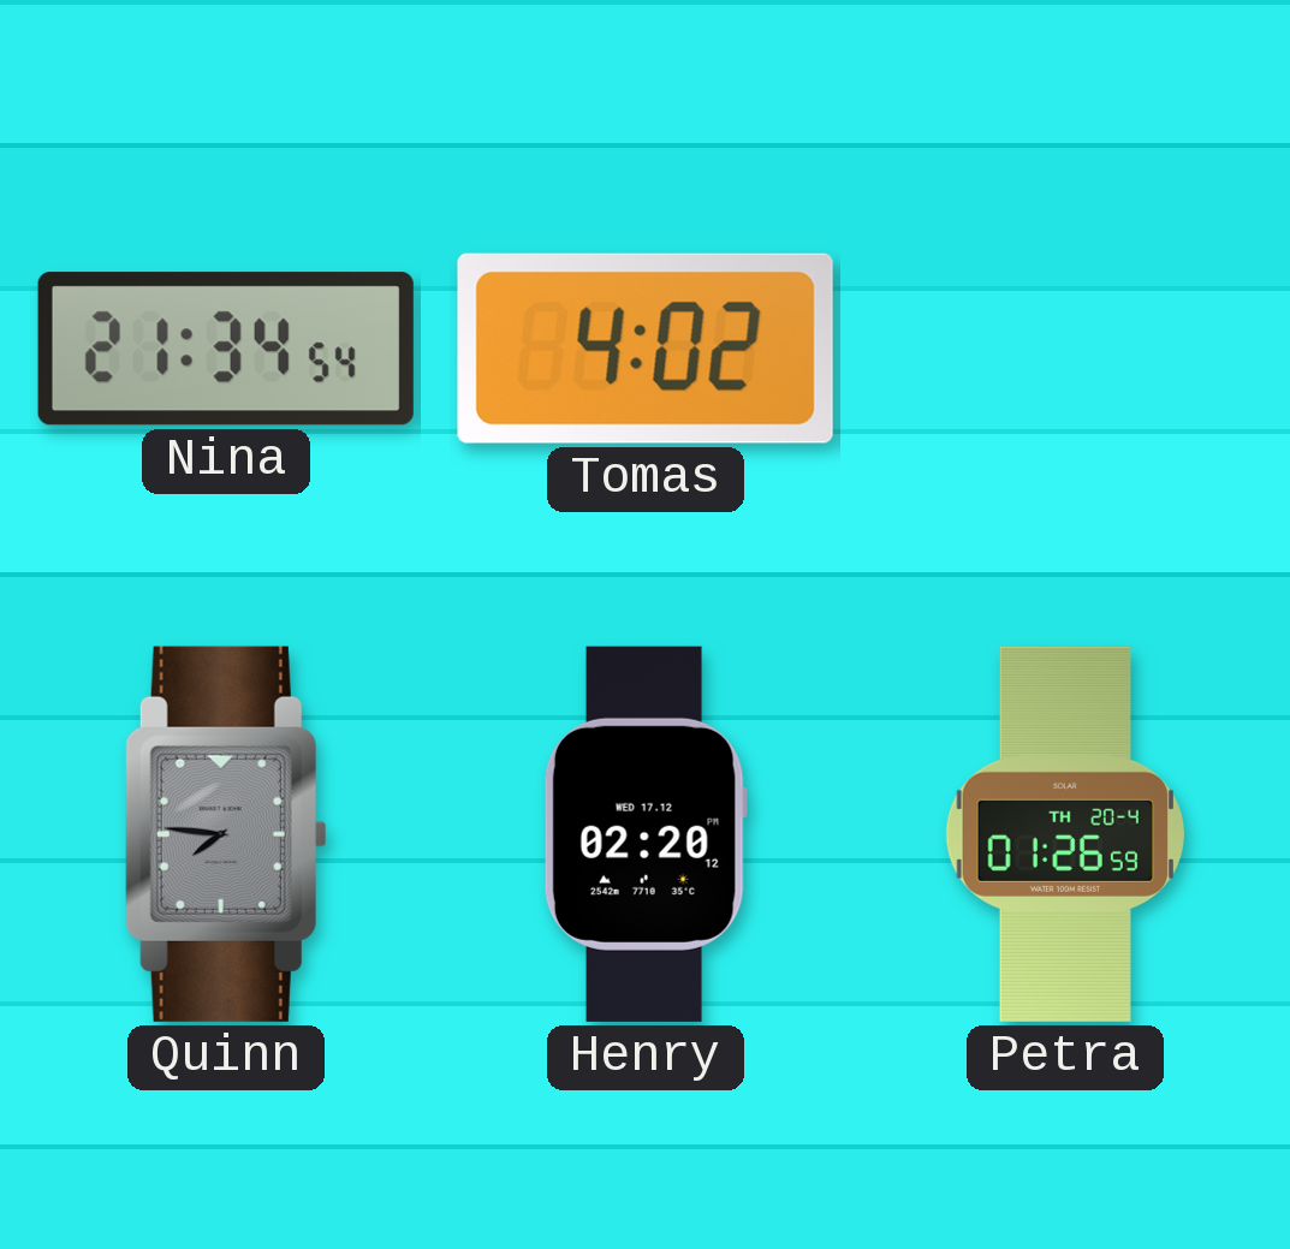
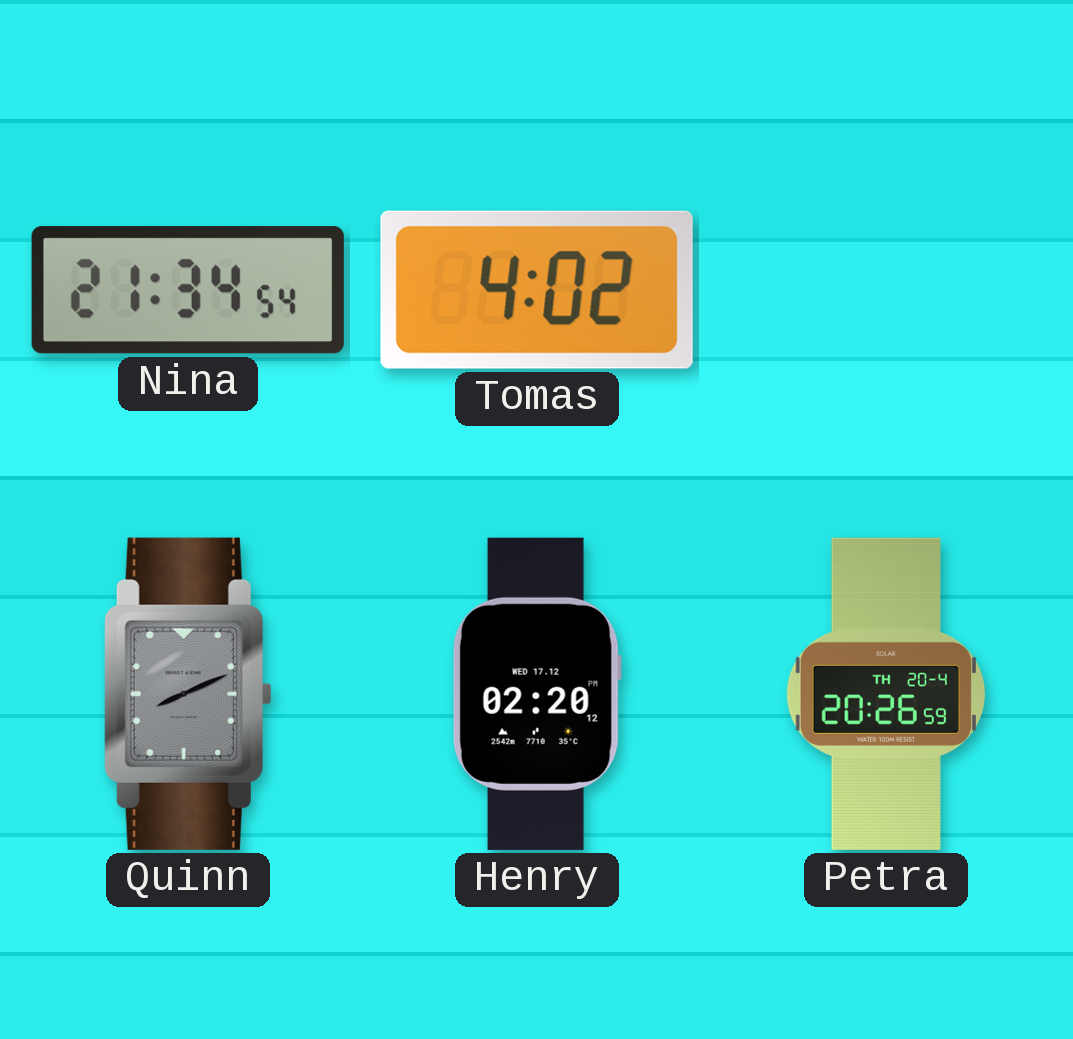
Quinn: 7:46 -> 8:11 (188, 694)
Petra: 01:26 -> 20:26 (885, 694)
